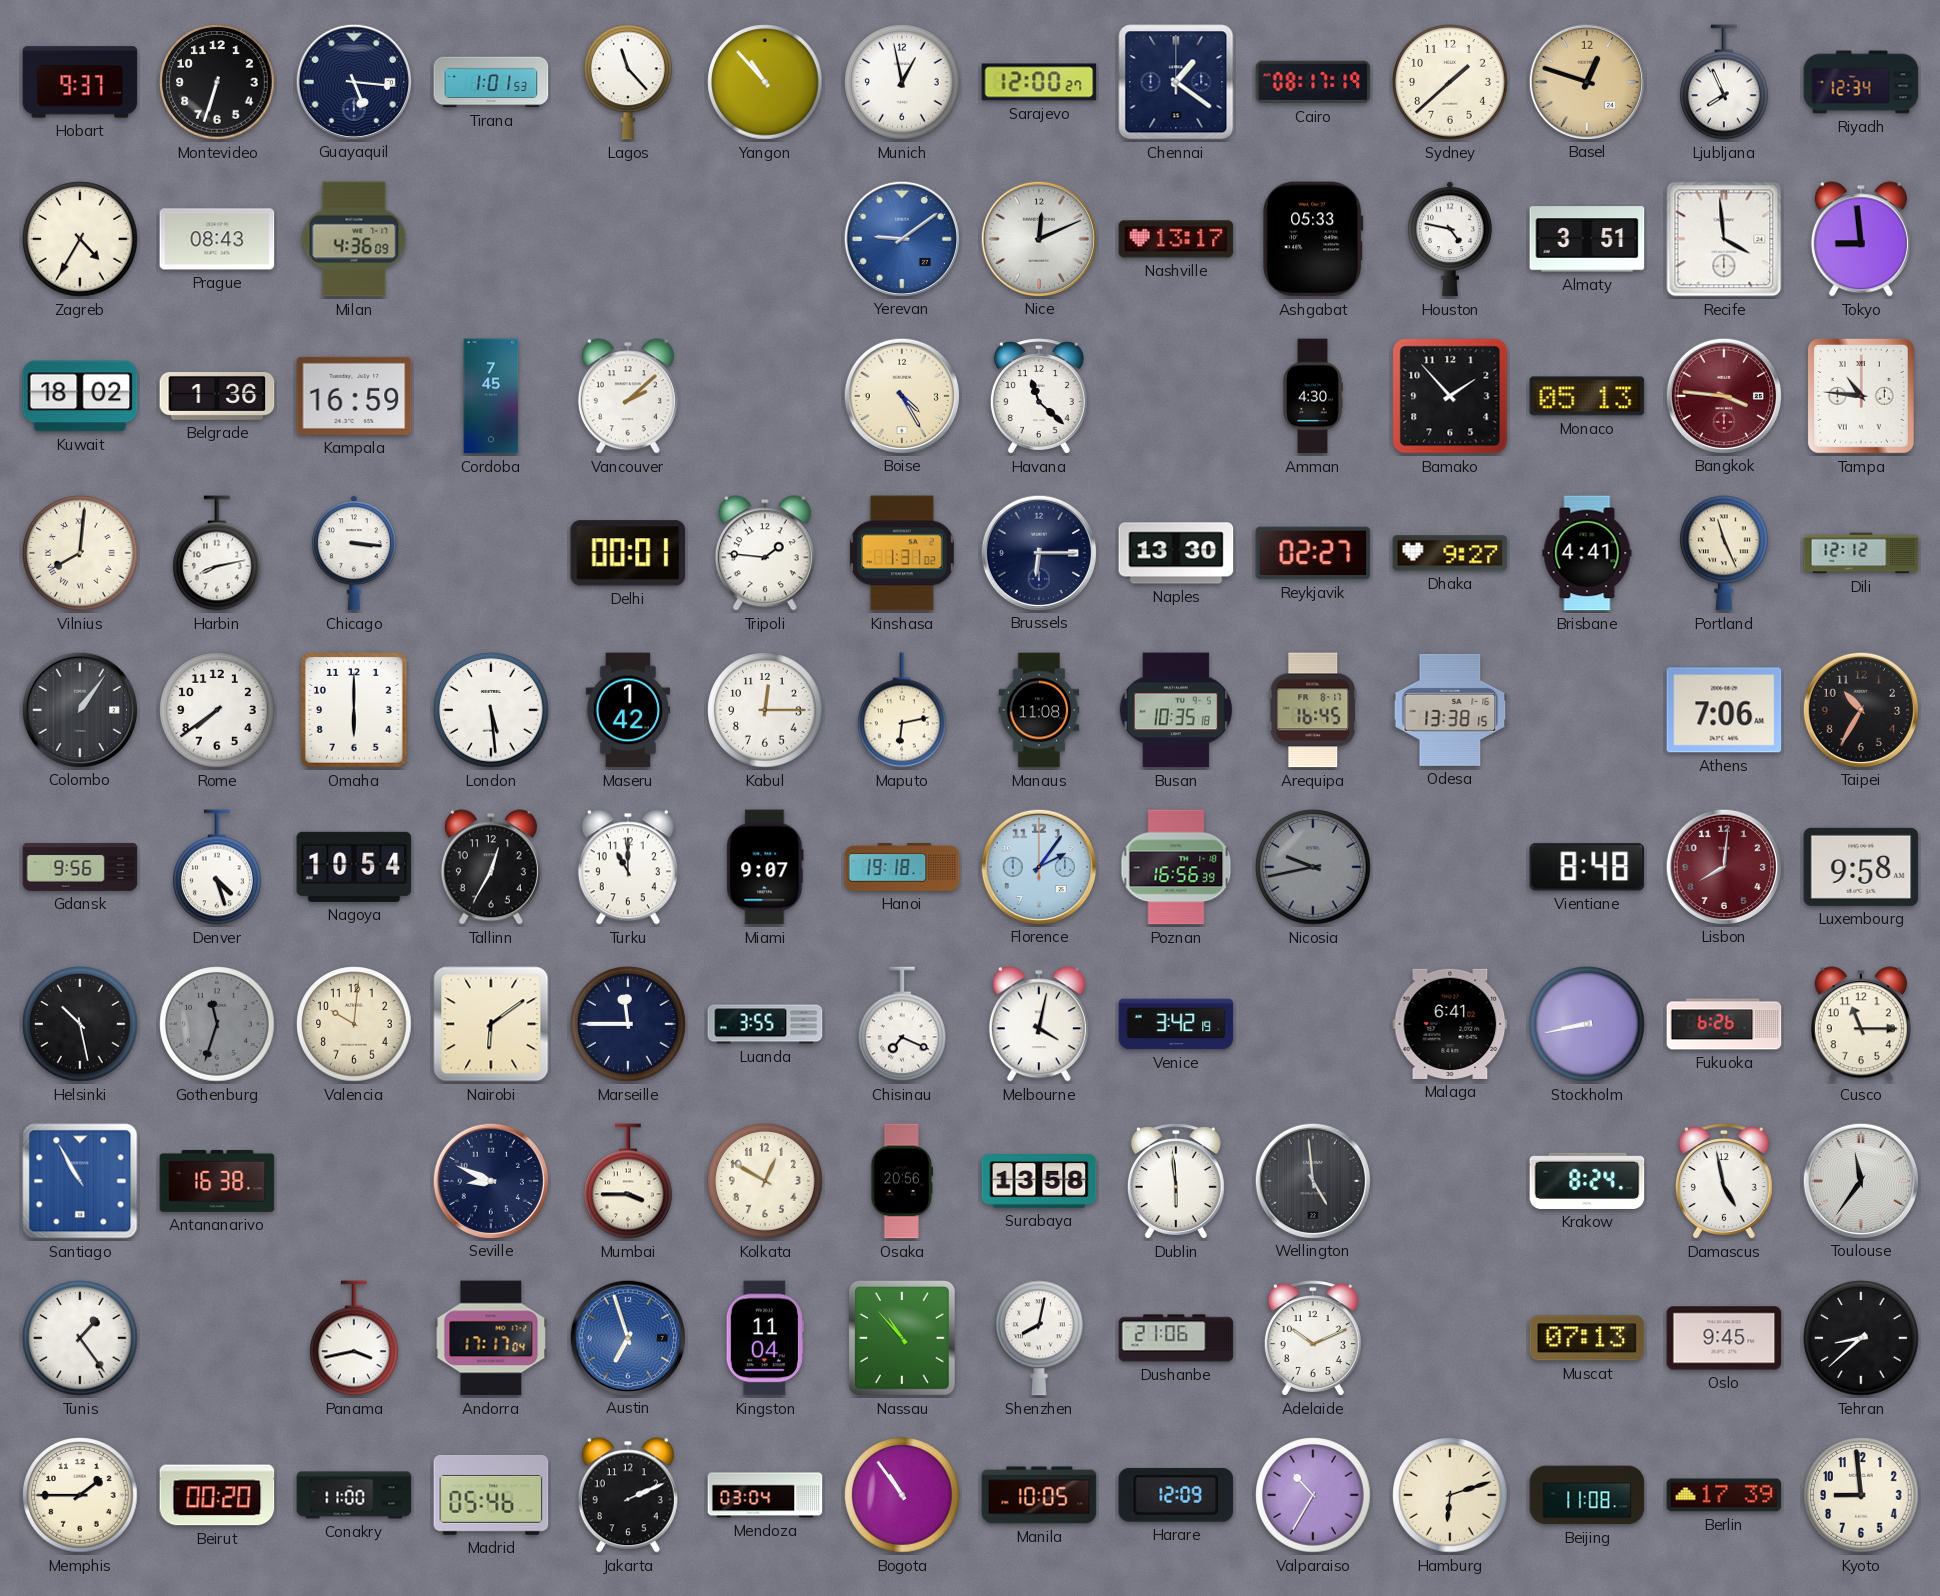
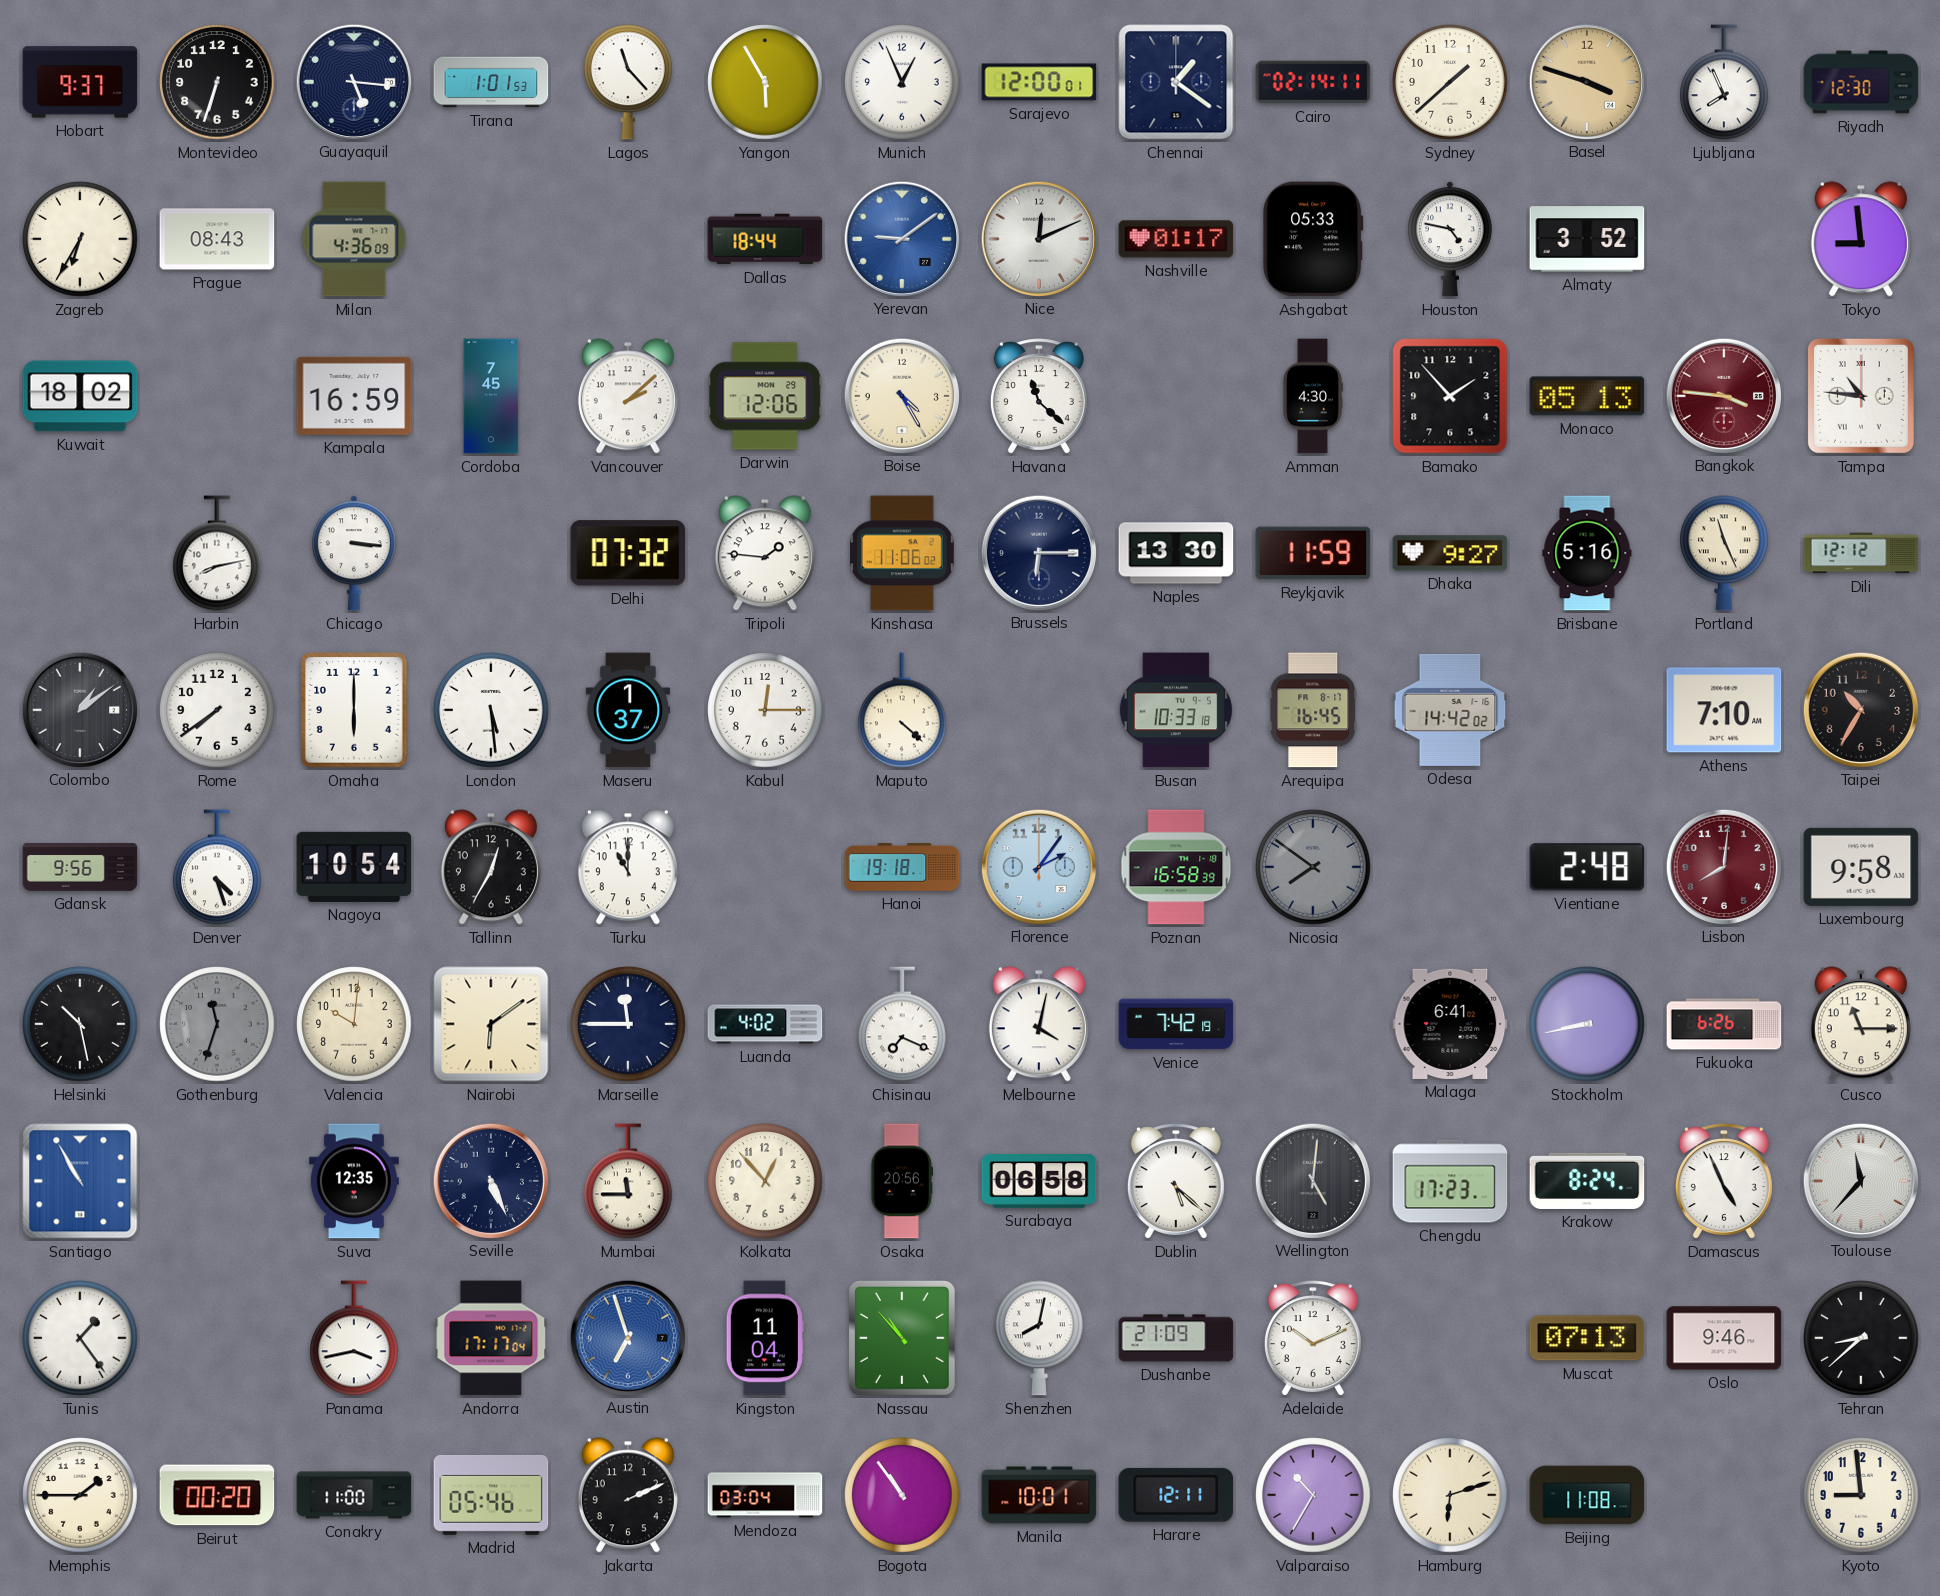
Yangon: 10:53 -> 5:55 (765, 82)
Munich: 12:58 -> 12:56 (902, 82)
Sarajevo: 12:00:27 -> 12:00:01 (1039, 82)
Cairo: 08:17 -> 02:14 (1313, 82)
Basel: 12:48 -> 3:48 (1586, 81)
Riyadh: 12:34 -> 12:30 (1861, 82)
Zagreb: 4:35 -> 6:35 (80, 239)
Dallas: none -> 18:44 (765, 239)
Nashville: 13:17 -> 01:17 (1176, 239)
Almaty: 3:51 -> 3:52 (1587, 239)
Recife: 3:59 -> none (1724, 239)
Belgrade: 1:36 -> none (217, 397)
Darwin: none -> 12:06 (765, 396)
Vilnius: 8:01 -> none (80, 553)
Delhi: 00:01 -> 07:32 (628, 553)
Kinshasa: 1:31 -> 11:06 (902, 553)
Reykjavik: 02:27 -> 11:59 (1313, 553)
Brisbane: 4:41 -> 5:16 (1587, 553)
Colombo: 1:06 -> 1:09 (79, 709)
Maseru: 1:42 -> 1:37 (628, 710)
Maputo: 6:13 -> 4:22 (903, 710)
Manaus: 11:08 -> none (1039, 710)
Busan: 10:35 -> 10:33 (1176, 710)
Odesa: 13:38 -> 14:42 (1450, 710)
Athens: 7:06 -> 7:10 (1724, 710)
Miami: 9:07 -> none (765, 867)
Poznan: 16:56 -> 16:58 (1176, 867)
Nicosia: 9:43 -> 7:51 (1313, 867)
Vientiane: 8:48 -> 2:48 (1587, 867)
Luanda: 3:55 -> 4:02 (765, 1024)
Venice: 3:42 -> 7:42 (1176, 1024)
Antananarivo: 16:38 -> none (217, 1181)
Suva: none -> 12:35 (354, 1181)
Seville: 8:49 -> 5:26 (490, 1180)
Mumbai: 3:45 -> 11:45 (629, 1181)
Kolkata: 12:50 -> 12:53 (765, 1181)
Surabaya: 13:58 -> 06:58 (1039, 1181)
Dublin: 5:59 -> 5:22 (1176, 1181)
Wellington: 4:59 -> 5:01 (1312, 1180)
Chengdu: none -> 17:23 (1450, 1181)
Damascus: 4:58 -> 4:56 (1724, 1181)
Toulouse: 11:36 -> 11:37 (1860, 1180)
Dushanbe: 21:06 -> 21:09 (1176, 1338)
Oslo: 9:45 -> 9:46 (1724, 1338)
Manila: 10:05 -> 10:01 (1039, 1495)
Harare: 12:09 -> 12:11 (1176, 1495)
Berlin: 17:39 -> none (1724, 1495)
